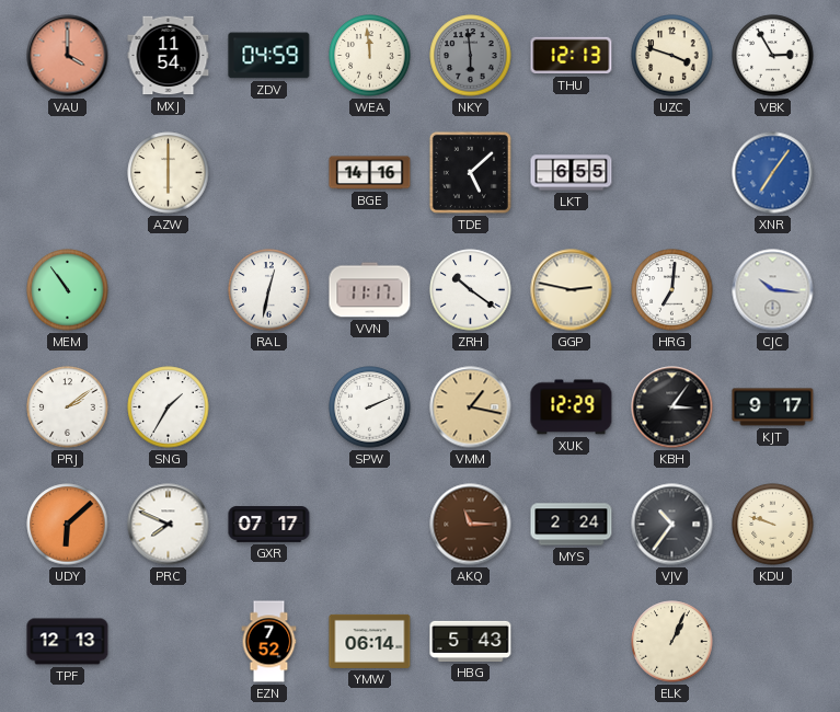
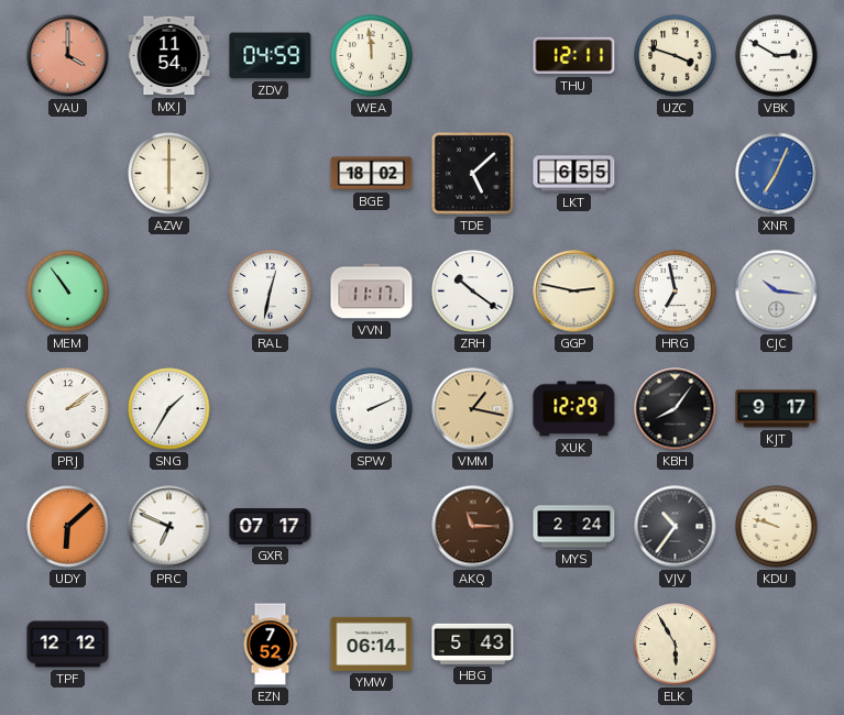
NKY: 5:59 -> none (471, 56)
THU: 12:13 -> 12:11 (574, 56)
VBK: 2:55 -> 2:50 (777, 56)
BGE: 14:16 -> 18:02 (372, 174)
XNR: 7:06 -> 7:04 (777, 174)
HRG: 7:01 -> 6:58 (676, 291)
KBH: 3:06 -> 8:06 (676, 409)
PRC: 7:49 -> 6:49 (169, 527)
TPF: 12:13 -> 12:12 (68, 645)
ELK: 1:04 -> 5:55 (676, 645)
